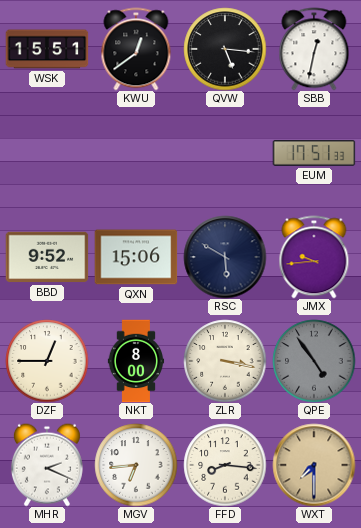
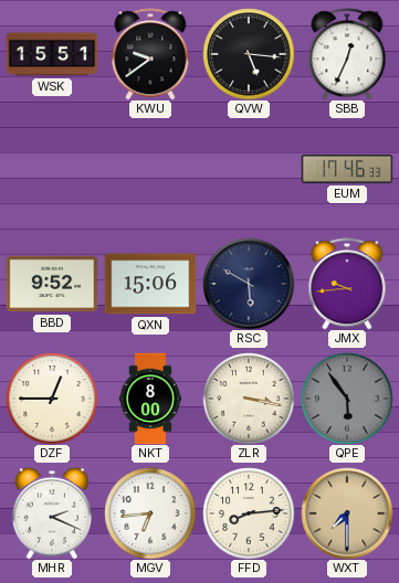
KWU: 12:39 -> 9:39 (150, 54)
SBB: 12:32 -> 12:34 (347, 54)
EUM: 17:51 -> 17:46 (347, 169)
QPE: 4:54 -> 5:54 (347, 399)
FFD: 8:16 -> 8:14 (249, 513)
